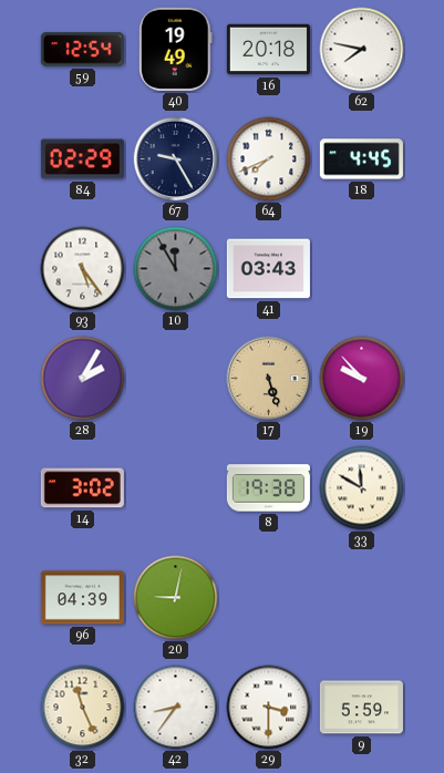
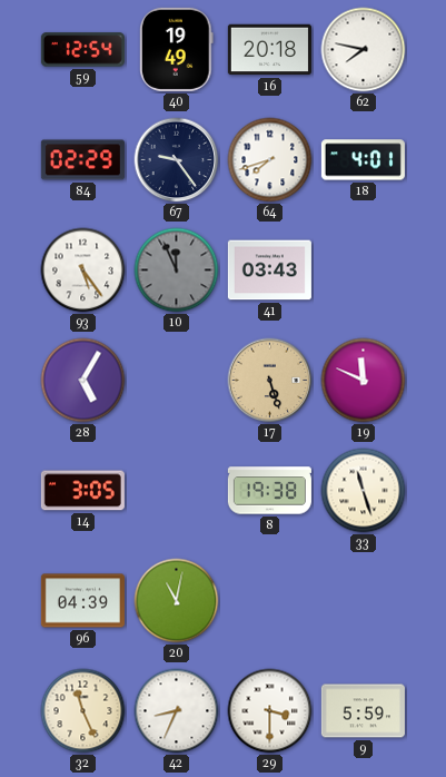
67: 9:25 -> 9:24 (177, 160)
64: 7:41 -> 7:42 (270, 160)
18: 4:45 -> 4:01 (363, 160)
10: 11:55 -> 11:56 (177, 271)
28: 2:05 -> 5:05 (83, 381)
19: 9:53 -> 11:49 (364, 381)
14: 3:02 -> 3:05 (82, 491)
33: 11:50 -> 11:27 (364, 491)
20: 9:02 -> 11:02 (177, 601)
42: 8:36 -> 8:34 (177, 711)
